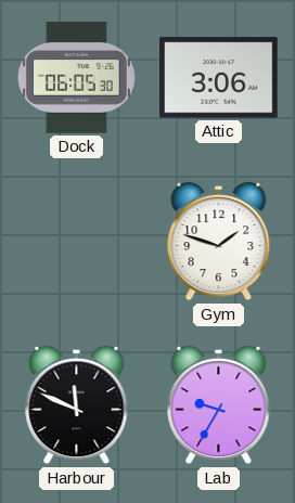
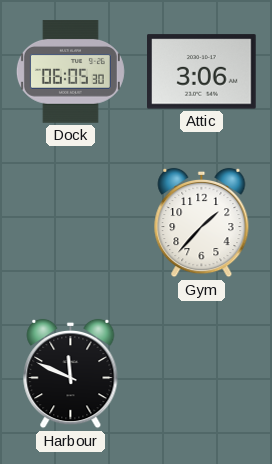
Gym: 1:48 -> 1:37 (202, 223)
Lab: 9:35 -> none (219, 405)
